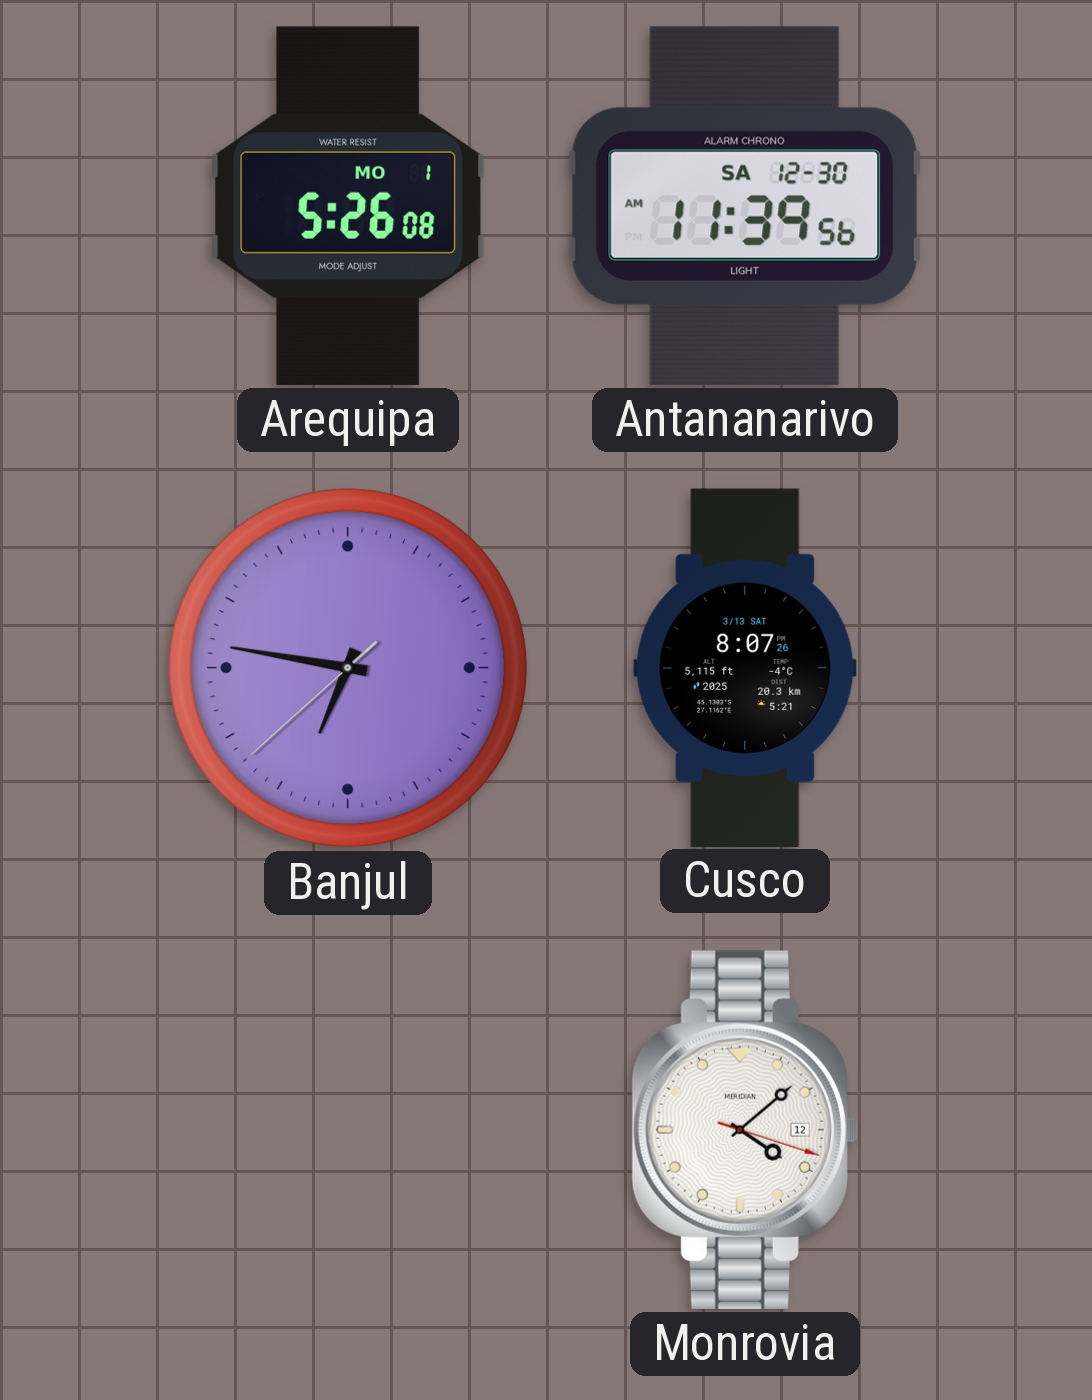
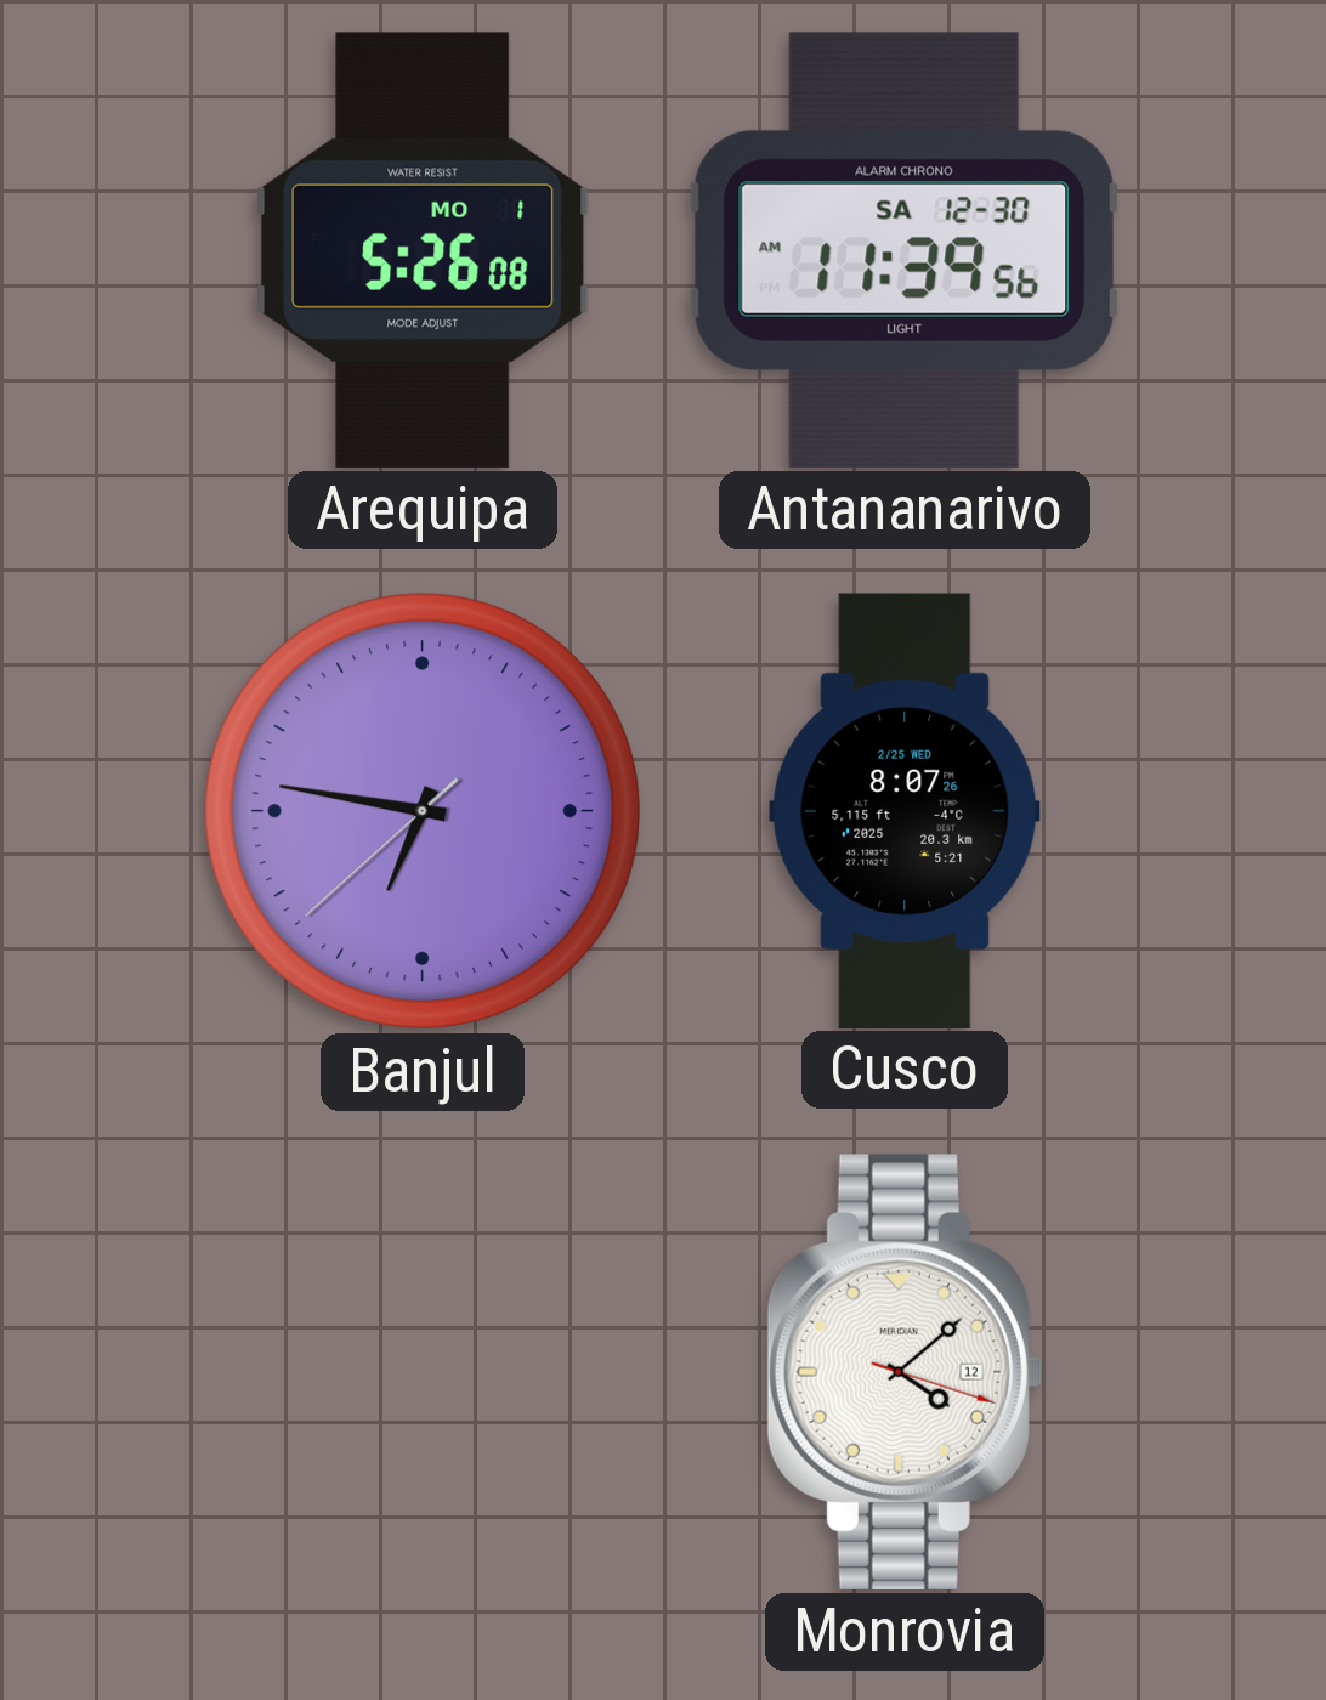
Cusco date: 3/13 SAT -> 2/25 WED (905, 810)
